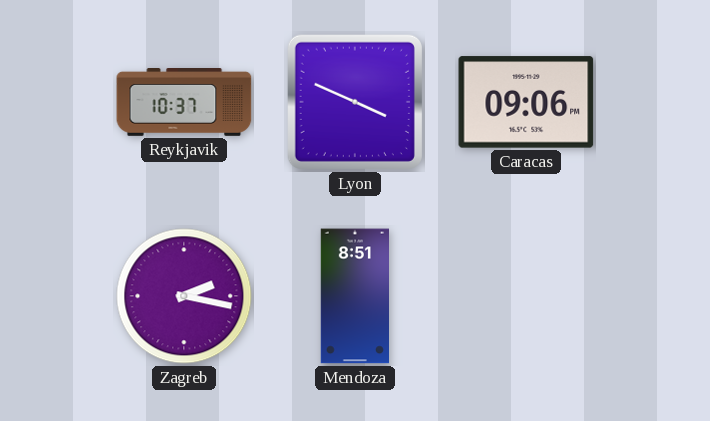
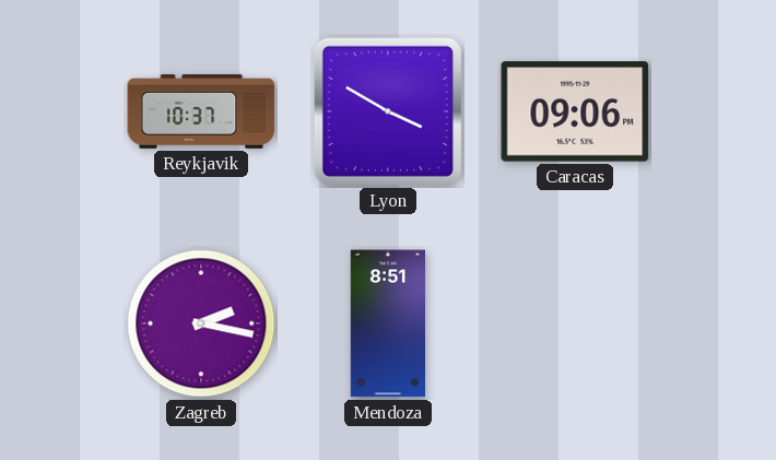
Lyon: 3:49 -> 3:50 (388, 111)
